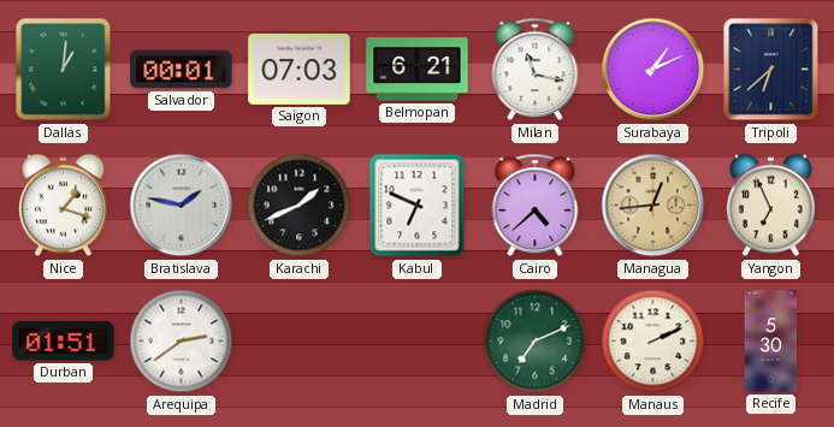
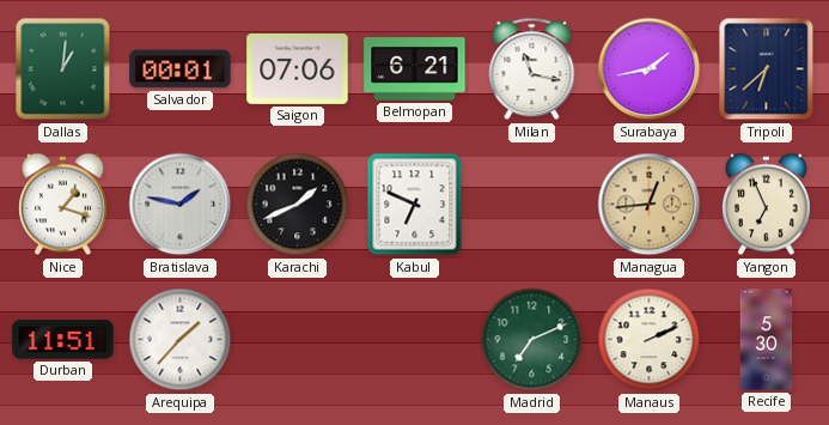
Saigon: 07:03 -> 07:06 (298, 68)
Surabaya: 1:11 -> 1:43 (650, 69)
Cairo: 4:38 -> none (536, 206)
Durban: 01:51 -> 11:51 (63, 340)
Arequipa: 2:39 -> 1:37 (181, 340)
